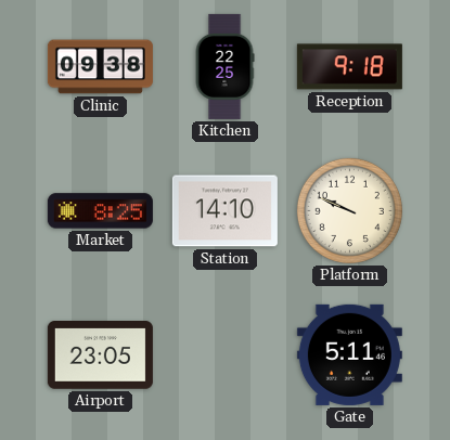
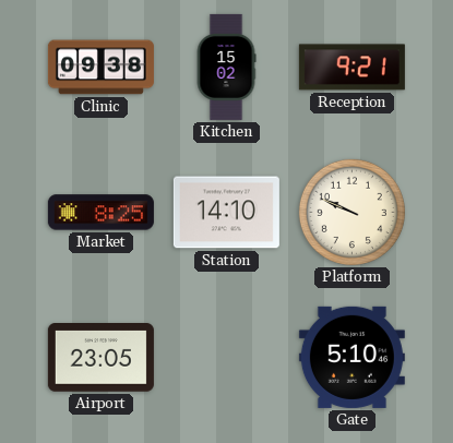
Kitchen: 22:25 -> 15:02 (226, 67)
Reception: 9:18 -> 9:21 (351, 68)
Gate: 5:11 -> 5:10 (351, 357)
